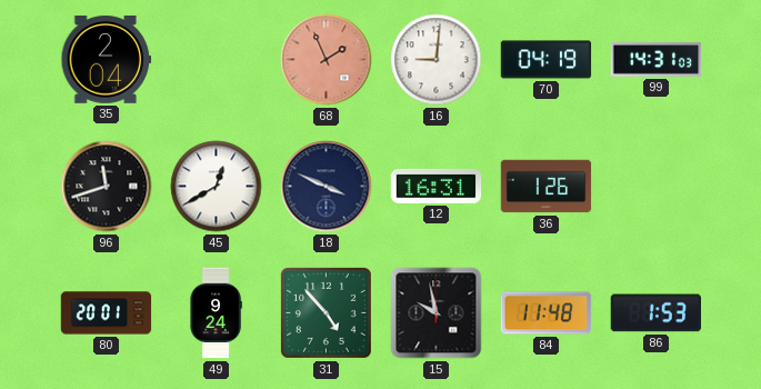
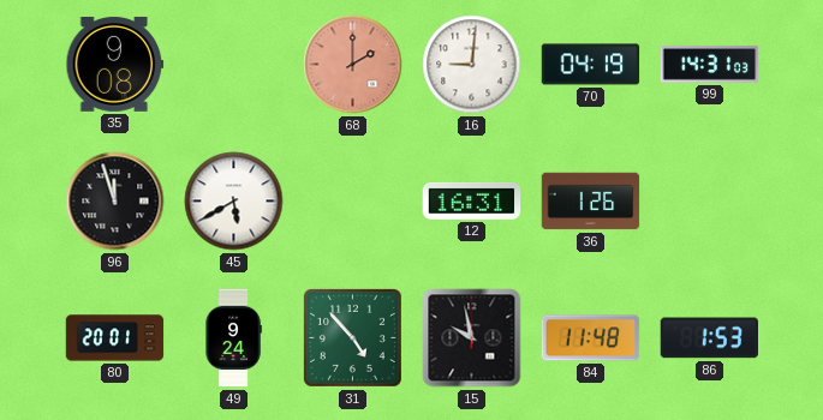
35: 2:04 -> 9:08 (115, 64)
68: 1:56 -> 2:00 (353, 65)
96: 11:42 -> 11:57 (115, 202)
45: 12:40 -> 5:40 (234, 202)
18: 3:49 -> none (327, 187)
